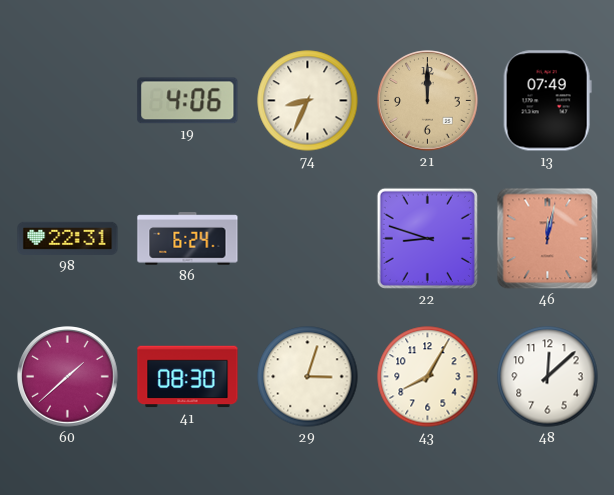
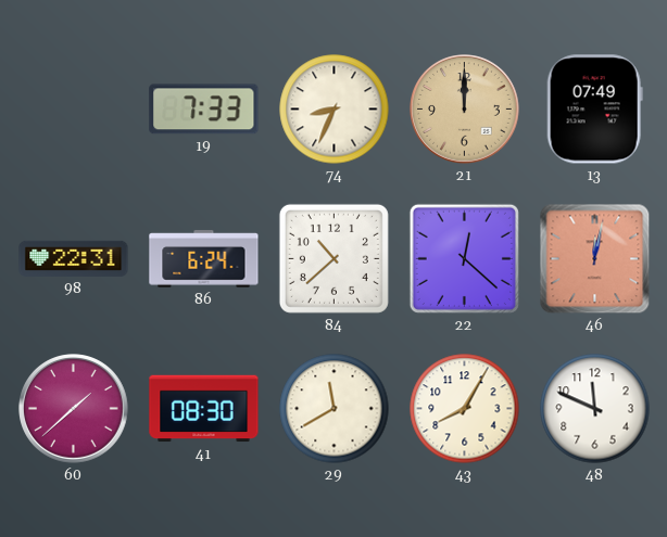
19: 4:06 -> 7:33 (204, 110)
84: none -> 10:38 (333, 258)
22: 8:48 -> 12:22 (464, 258)
29: 3:03 -> 11:40 (335, 409)
48: 12:08 -> 11:49 (595, 409)
